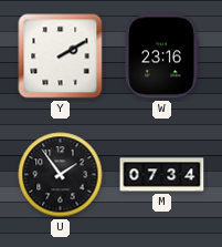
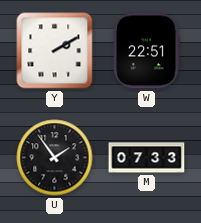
W: 23:16 -> 22:51 (146, 51)
M: 07:34 -> 07:33 (147, 158)
